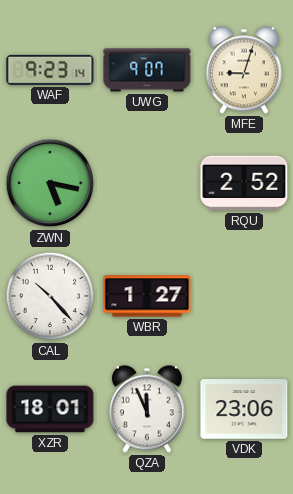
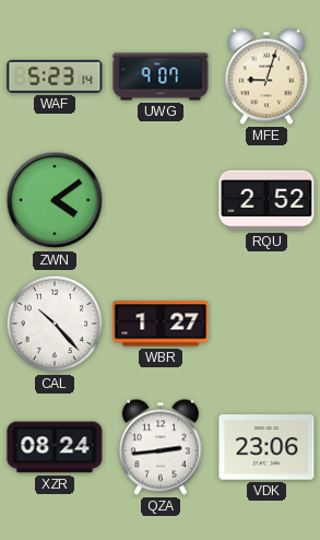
WAF: 9:23 -> 5:23 (55, 77)
ZWN: 5:17 -> 4:09 (55, 200)
XZR: 18:01 -> 08:24 (55, 447)
QZA: 11:56 -> 2:44 (161, 447)
